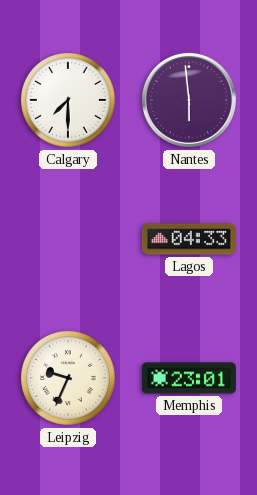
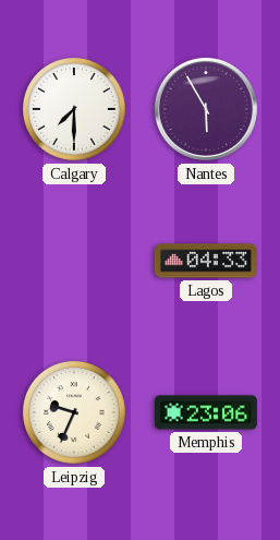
Nantes: 5:59 -> 5:55 (206, 109)
Memphis: 23:01 -> 23:06 (206, 412)
